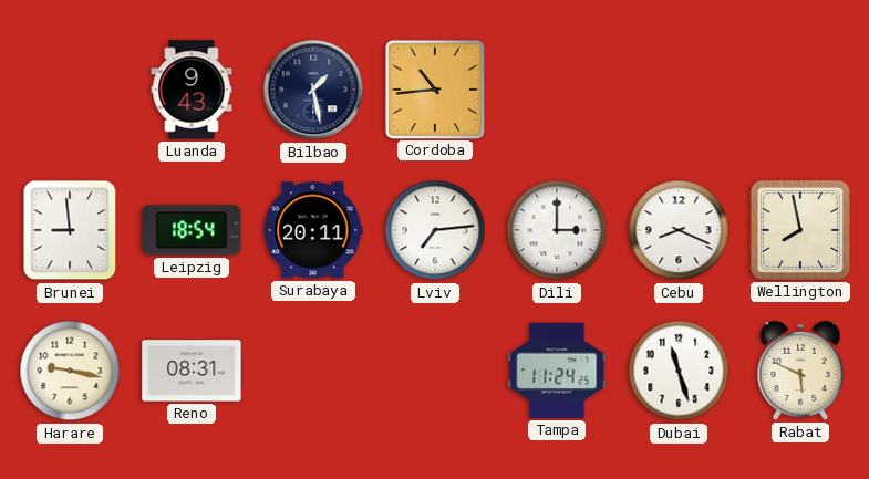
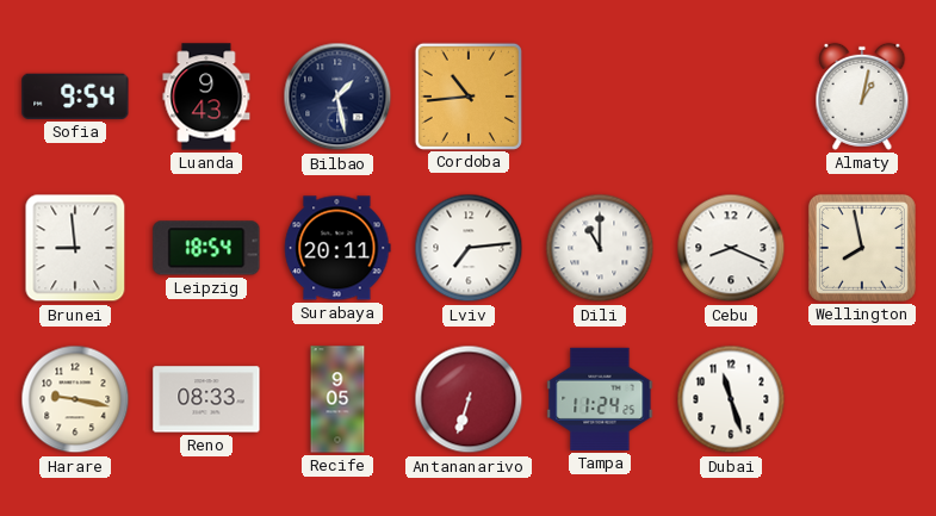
Sofia: none -> 9:54 (75, 97)
Almaty: none -> 1:02 (862, 97)
Dili: 3:00 -> 11:00 (600, 248)
Reno: 08:31 -> 08:33 (206, 399)
Recife: none -> 9:05 (337, 399)
Antananarivo: none -> 6:33 (469, 399)
Rabat: 5:49 -> none (800, 371)
